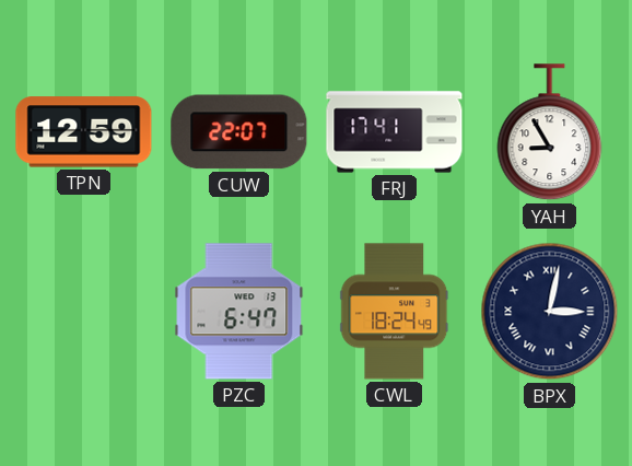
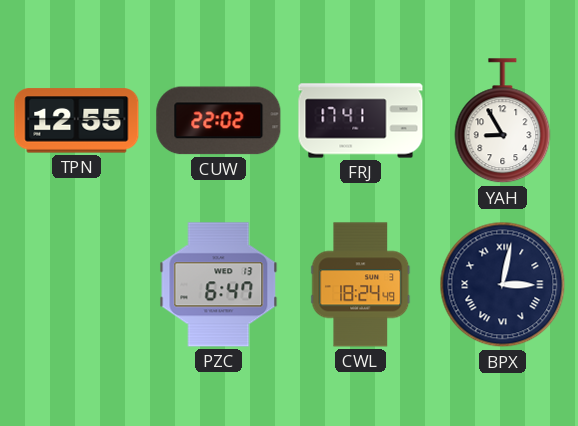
TPN: 12:59 -> 12:55 (77, 121)
CUW: 22:07 -> 22:02 (219, 121)
